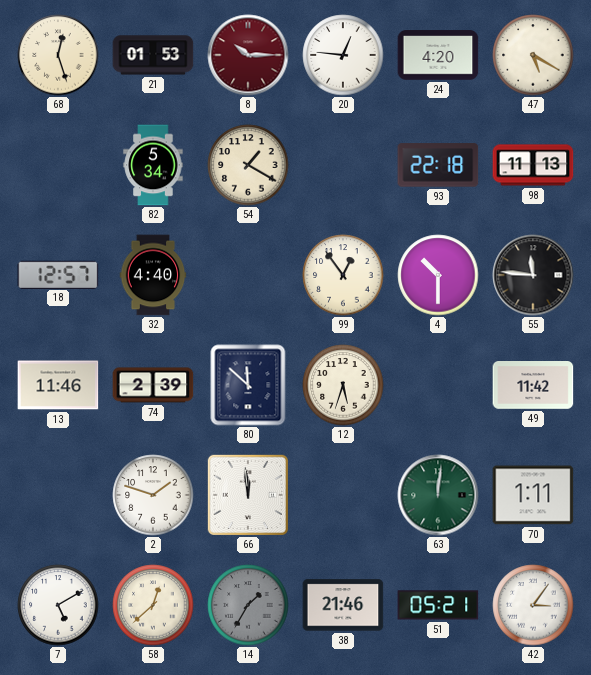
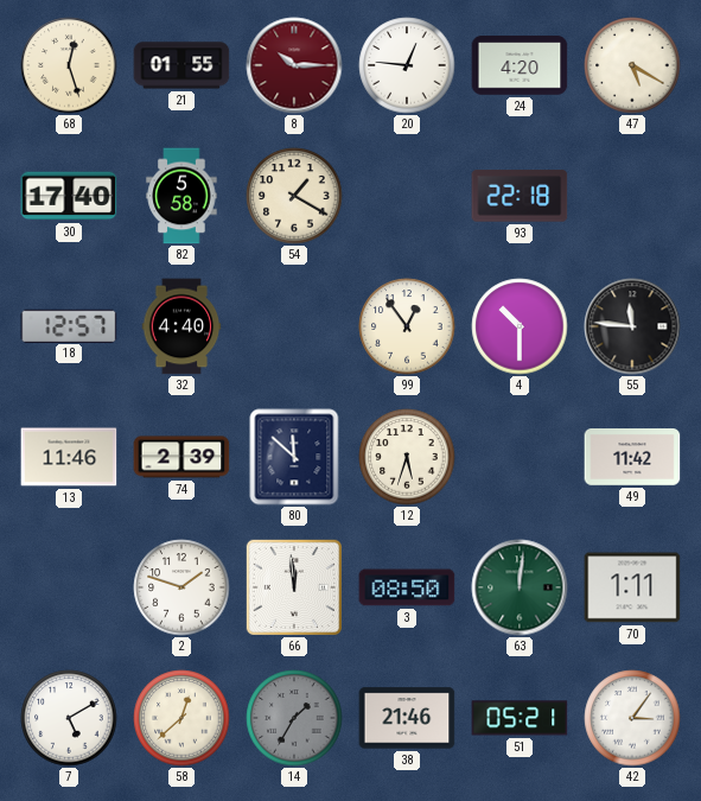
21: 01:53 -> 01:55 (181, 65)
30: none -> 17:40 (69, 196)
82: 5:34 -> 5:58 (181, 196)
98: 11:13 -> none (533, 165)
3: none -> 08:50 (407, 587)
